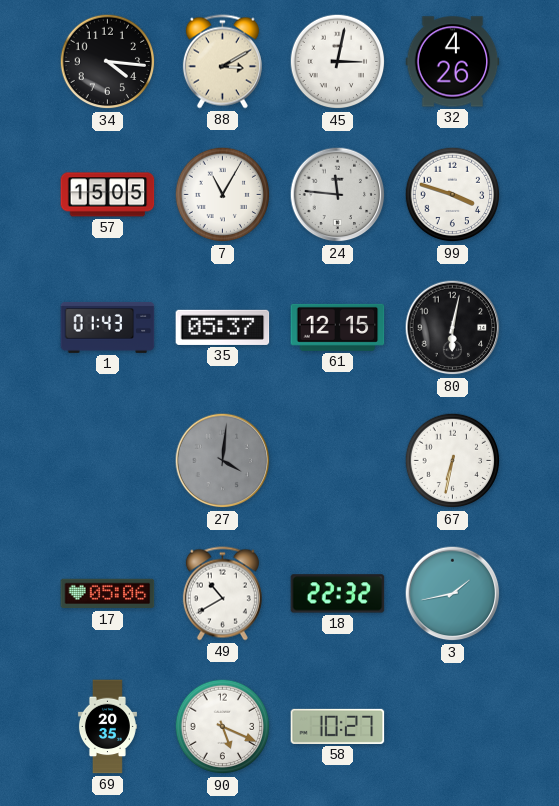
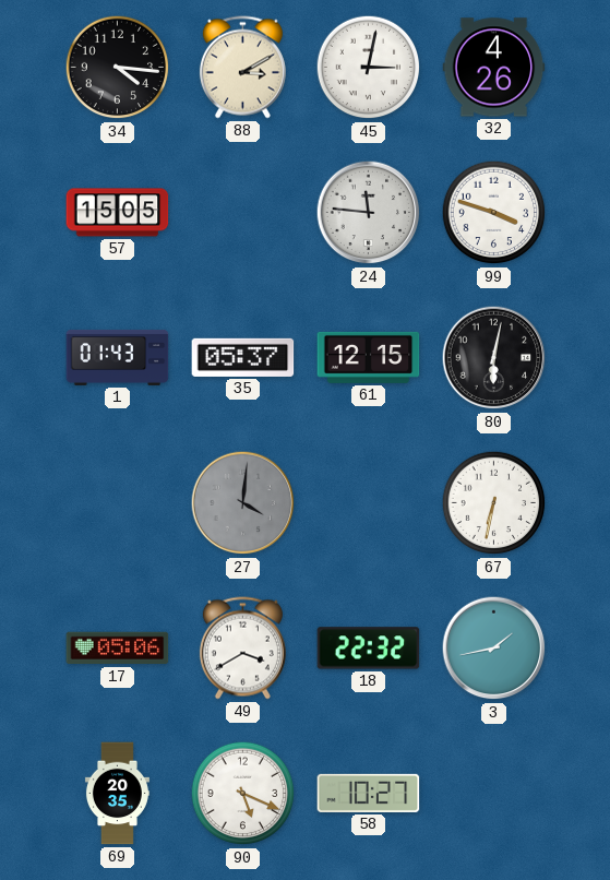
7: 11:05 -> none (223, 195)
49: 10:40 -> 3:40 (242, 649)
